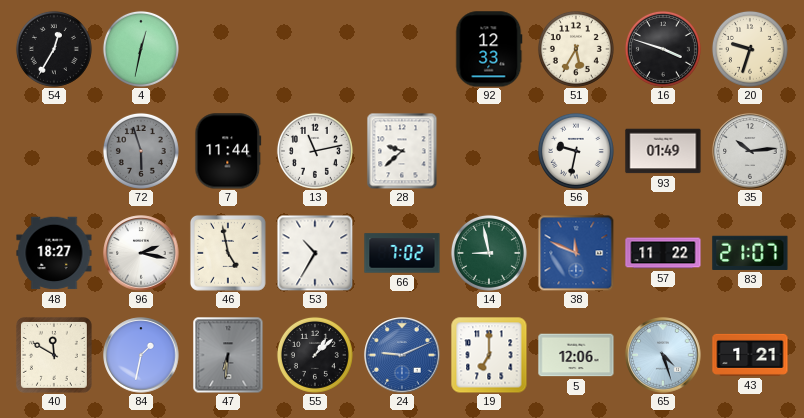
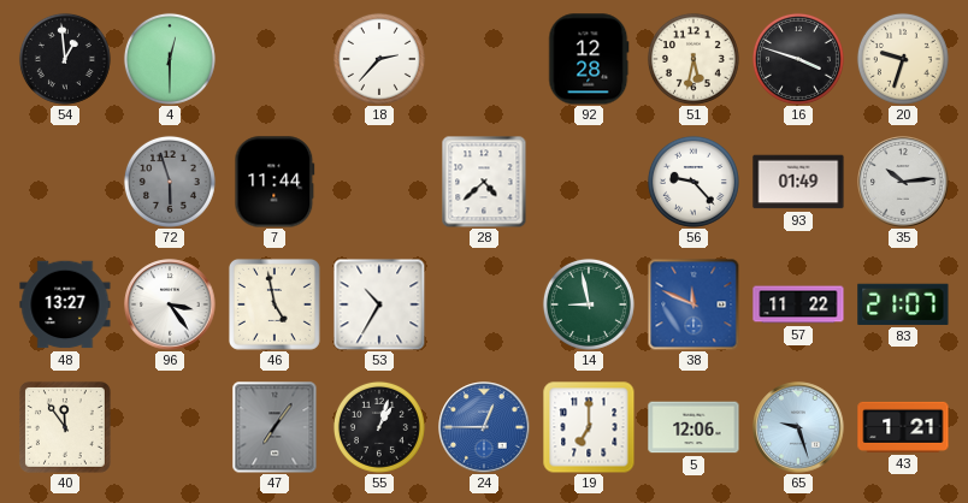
54: 12:35 -> 12:59 (65, 59)
4: 12:32 -> 12:30 (170, 59)
18: none -> 2:37 (379, 59)
92: 12:33 -> 12:28 (589, 59)
51: 5:35 -> 5:32 (693, 59)
13: 11:13 -> none (315, 151)
28: 9:38 -> 4:38 (484, 182)
56: 9:32 -> 9:23 (693, 182)
48: 18:27 -> 13:27 (65, 304)
96: 2:17 -> 3:24 (170, 304)
66: 7:02 -> none (402, 253)
40: 11:50 -> 11:54 (65, 427)
84: 1:32 -> none (141, 355)
47: 6:31 -> 7:06 (275, 427)
55: 1:08 -> 1:03 (379, 427)
24: 9:11 -> 12:45 (484, 427)
65: 4:27 -> 9:27 (798, 427)
